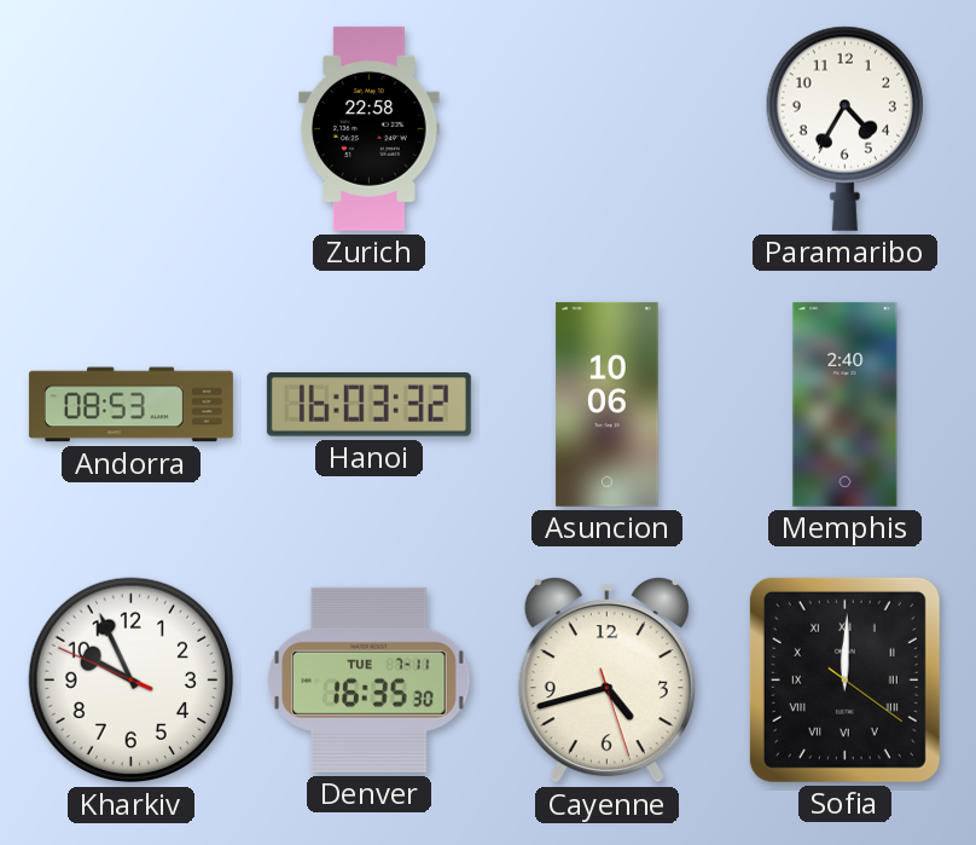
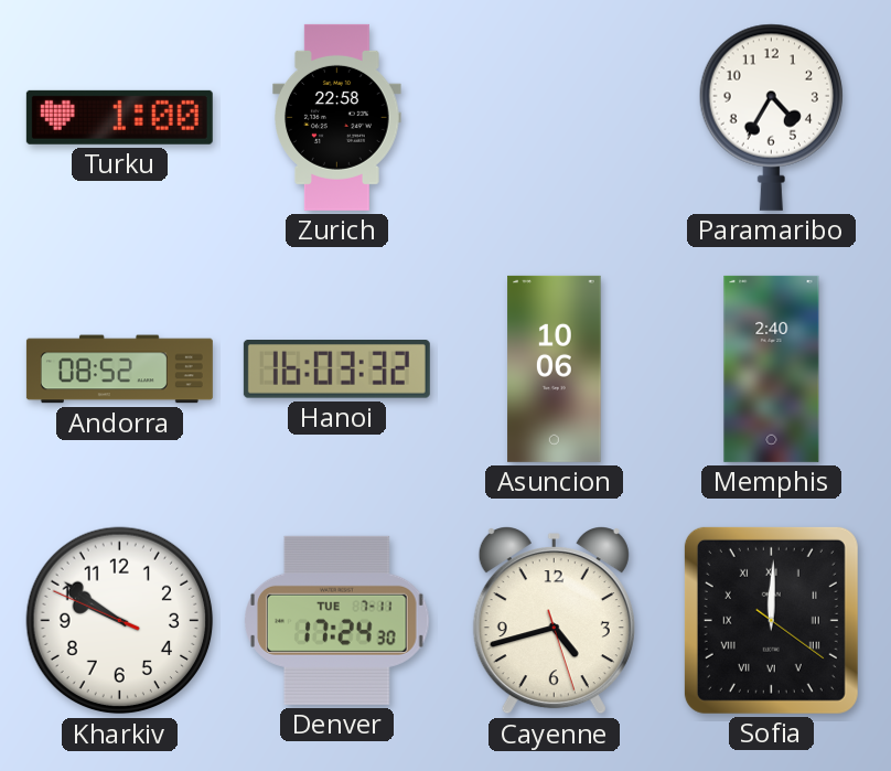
Turku: none -> 1:00 (119, 117)
Andorra: 08:53 -> 08:52 (119, 370)
Kharkiv: 9:55 -> 9:50 (120, 621)
Denver: 16:35 -> 17:24 (337, 620)
